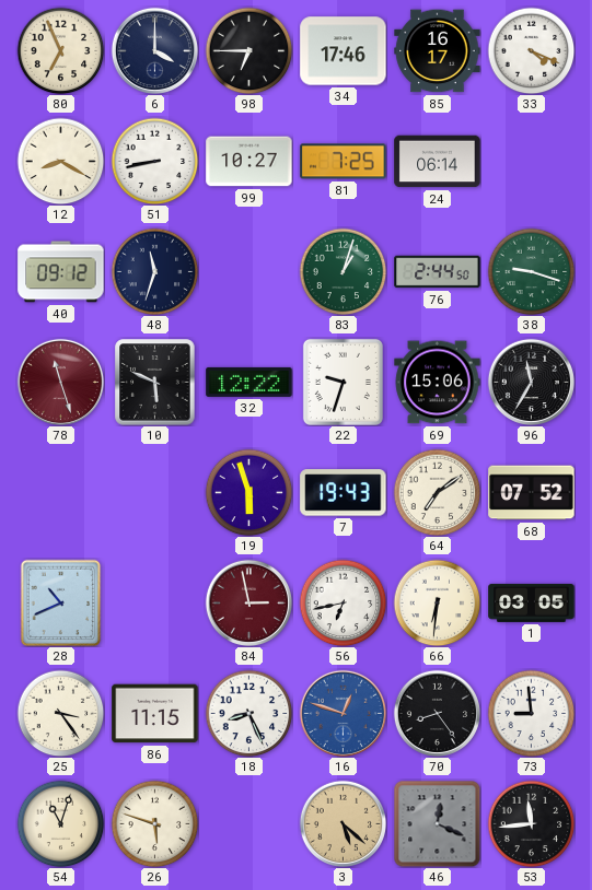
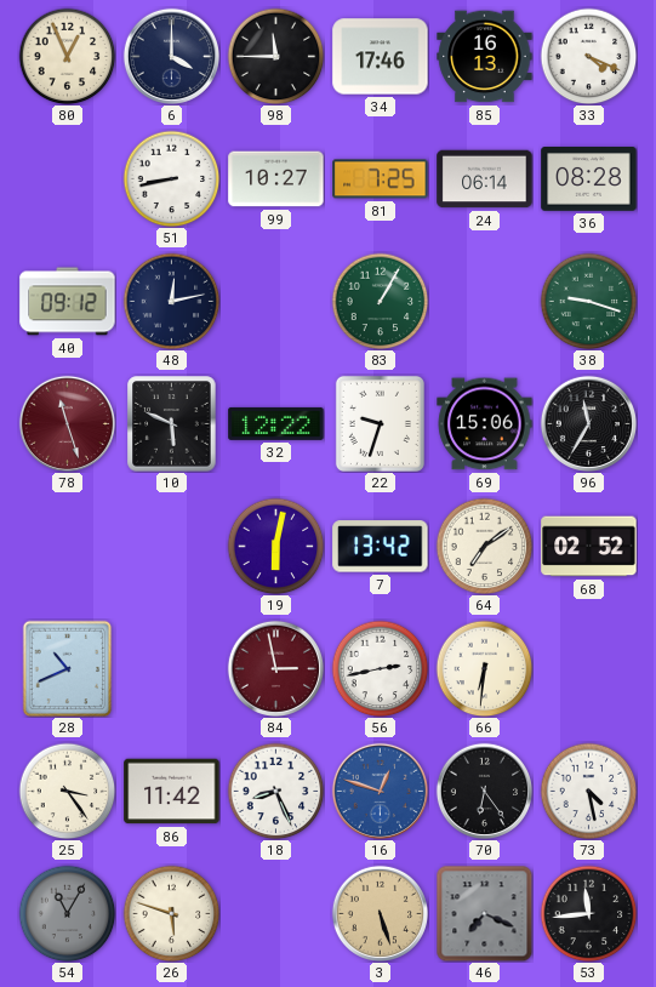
80: 6:56 -> 12:56 (67, 56)
98: 6:45 -> 11:45 (275, 56)
85: 16:17 -> 16:13 (485, 57)
12: 8:20 -> none (60, 161)
36: none -> 08:28 (589, 179)
48: 11:33 -> 12:13 (171, 301)
83: 1:03 -> 1:05 (380, 301)
76: 2:44 -> none (438, 272)
19: 5:57 -> 6:02 (275, 546)
7: 19:43 -> 13:42 (381, 547)
68: 07:52 -> 02:52 (589, 547)
56: 6:43 -> 2:43 (380, 668)
1: 03:05 -> none (532, 602)
86: 11:15 -> 11:42 (172, 792)
70: 8:24 -> 6:24 (484, 791)
73: 8:59 -> 4:28 (588, 791)
54: 11:03 -> 11:05 (67, 913)
54 dial: cream -> grey (67, 913)
3: 5:22 -> 5:27 (380, 913)
46: 12:19 -> 7:19 (484, 914)
